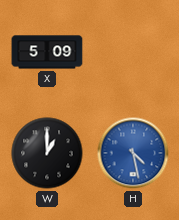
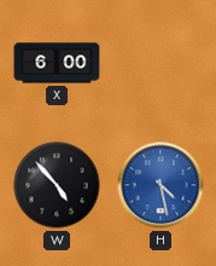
X: 5:09 -> 6:00 (57, 63)
W: 1:00 -> 4:53 (57, 185)
